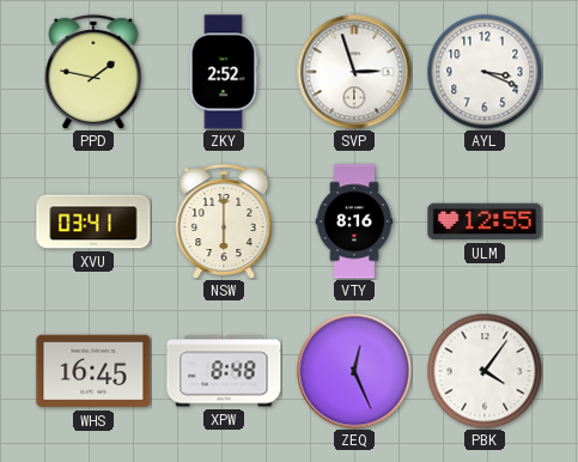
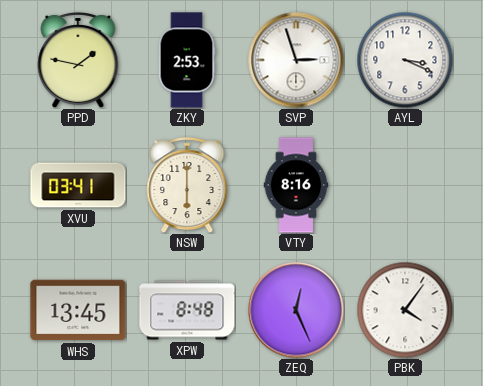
ZKY: 2:52 -> 2:53 (187, 60)
ULM: 12:55 -> none (485, 221)
WHS: 16:45 -> 13:45 (78, 310)
